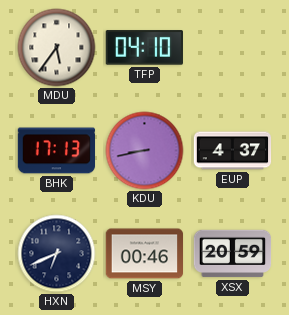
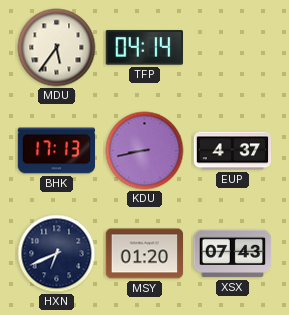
TFP: 04:10 -> 04:14 (144, 48)
MSY: 00:46 -> 01:20 (145, 254)
XSX: 20:59 -> 07:43 (233, 254)
